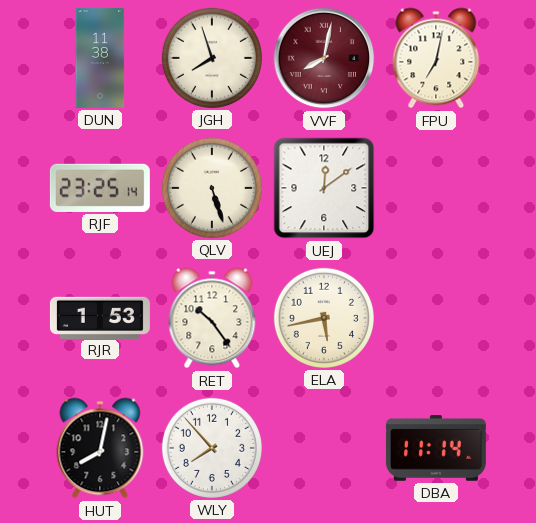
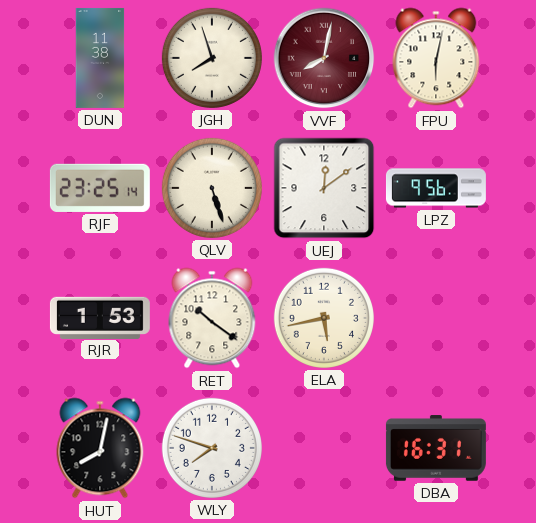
FPU: 7:02 -> 6:02 (436, 58)
LPZ: none -> 9:56 (436, 188)
RET: 10:24 -> 10:21 (212, 318)
WLY: 7:53 -> 7:48 (212, 448)
DBA: 11:14 -> 16:31 (436, 448)
